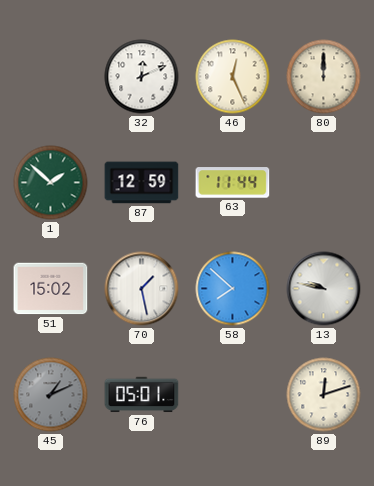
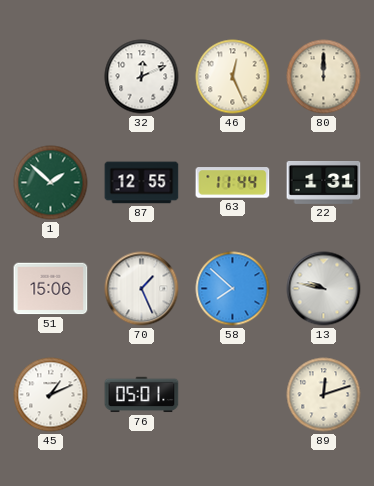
87: 12:59 -> 12:55 (142, 183)
22: none -> 1:31 (324, 182)
51: 15:02 -> 15:06 (51, 289)
70: 1:28 -> 1:26 (142, 289)
45 dial: grey -> white (51, 395)
